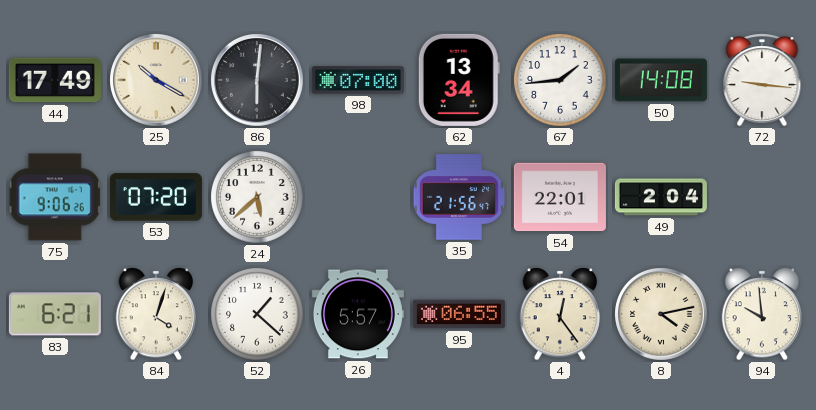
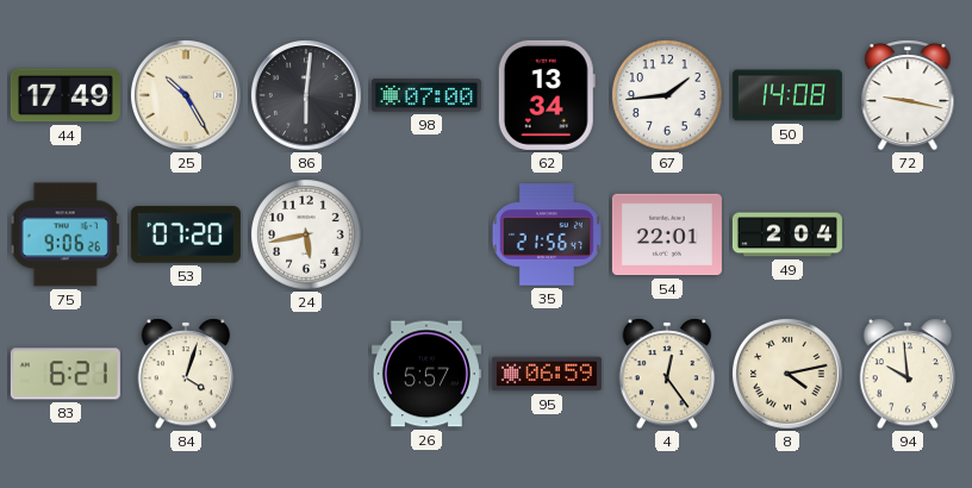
25: 10:20 -> 10:25 (187, 96)
72: 9:16 -> 9:17 (908, 95)
24: 5:38 -> 5:43 (306, 234)
52: 1:22 -> none (257, 314)
95: 06:55 -> 06:59 (547, 374)
